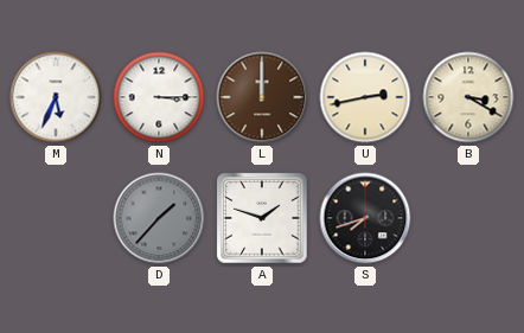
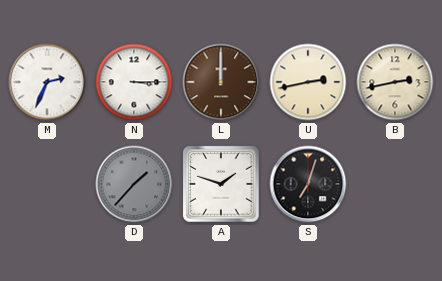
M: 5:34 -> 2:34 (47, 82)
B: 3:20 -> 2:43 (395, 82)
S: 7:42 -> 7:03 (308, 184)
